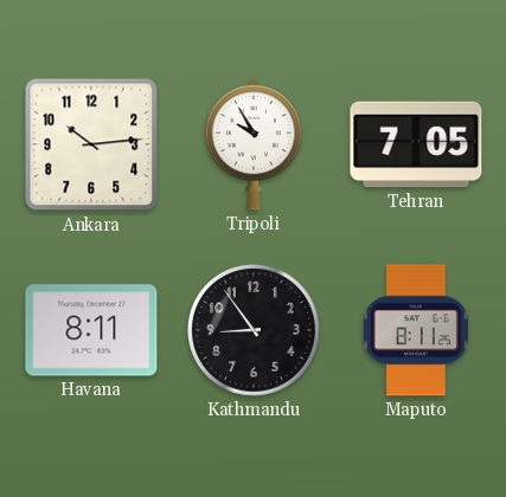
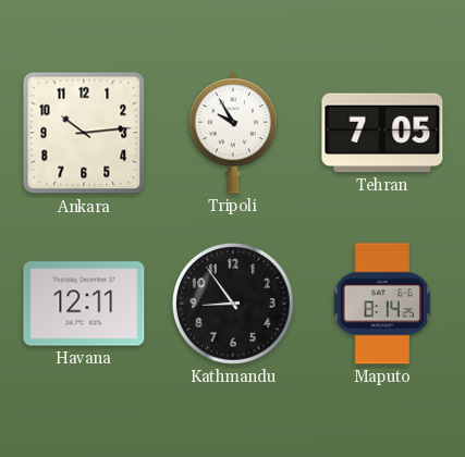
Havana: 8:11 -> 12:11 (84, 304)
Maputo: 8:11 -> 8:14 (382, 304)
